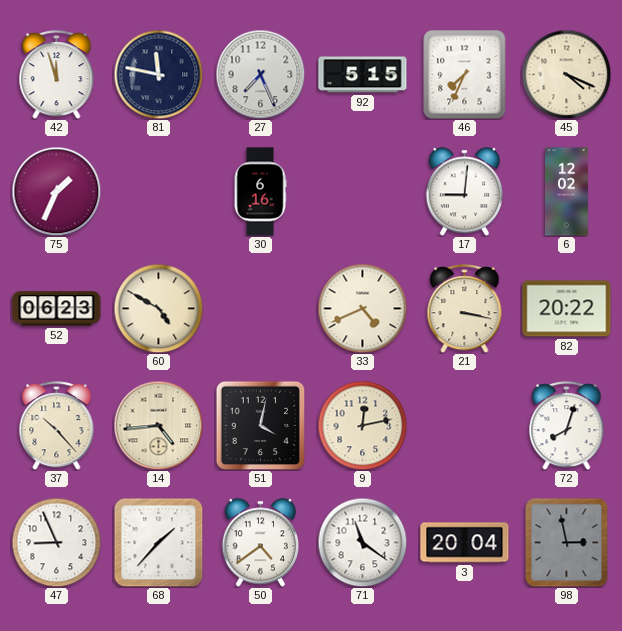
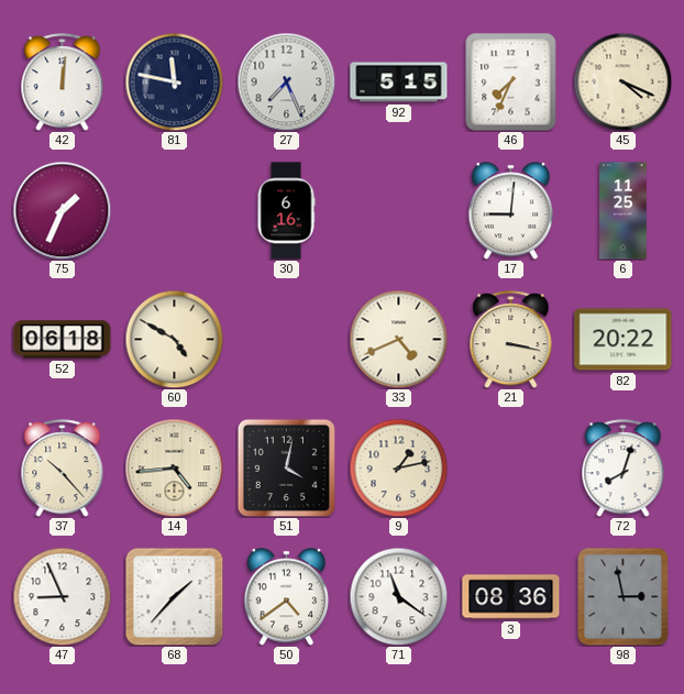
42: 11:57 -> 12:01 (63, 82)
6: 12:02 -> 11:25 (624, 211)
52: 06:23 -> 06:18 (63, 340)
9: 12:13 -> 1:13 (398, 467)
3: 20:04 -> 08:36 (511, 597)
